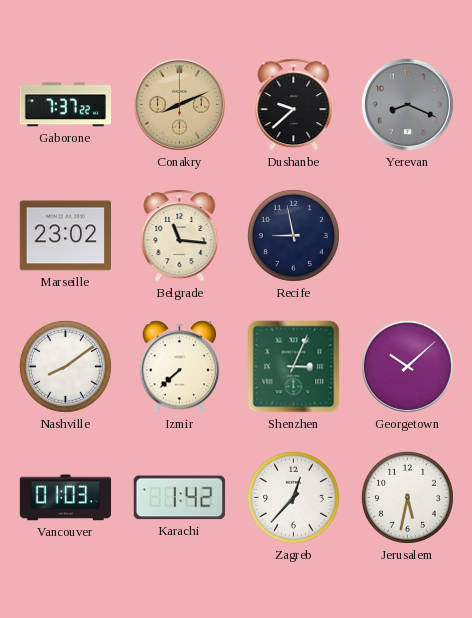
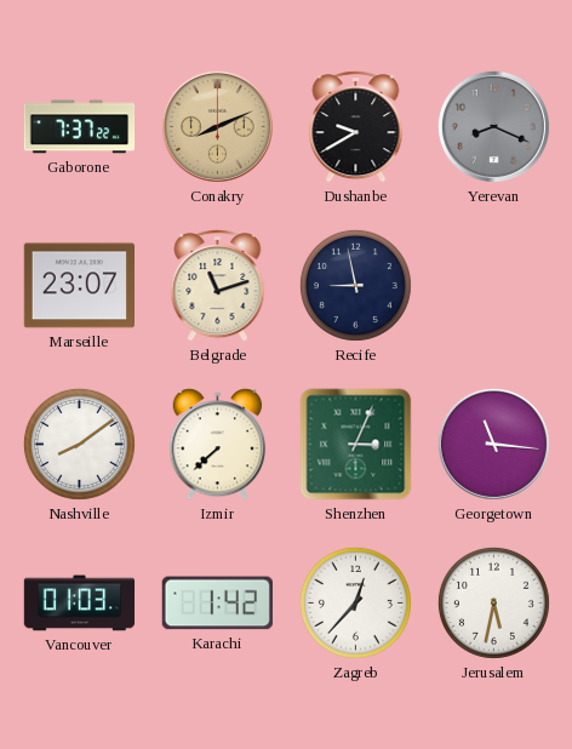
Dushanbe: 9:38 -> 9:40 (356, 127)
Marseille: 23:02 -> 23:07 (79, 286)
Belgrade: 11:16 -> 11:12 (218, 286)
Georgetown: 10:08 -> 11:16 (493, 444)
